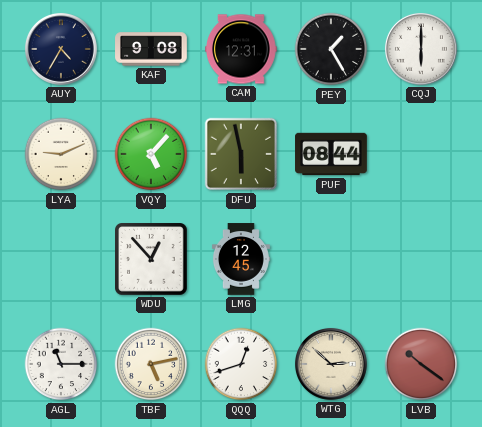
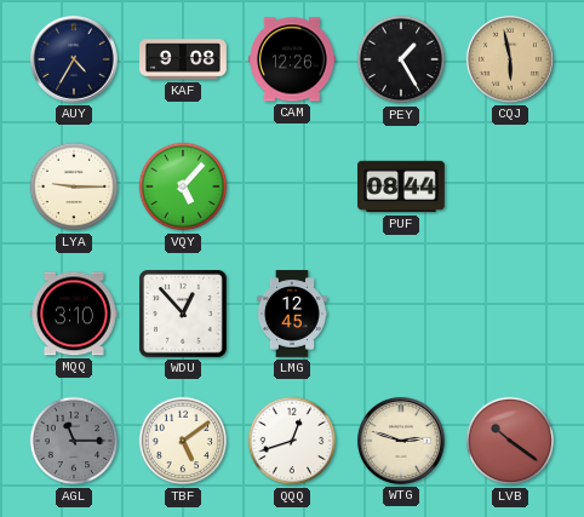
CAM: 12:31 -> 12:26 (293, 59)
CQJ: 6:00 -> 5:58 (510, 59)
CQJ dial: white -> champagne (510, 59)
LYA: 9:11 -> 9:15 (74, 186)
DFU: 5:58 -> none (241, 154)
MQQ: none -> 3:10 (75, 314)
AGL dial: white -> grey (74, 441)
TBF: 5:13 -> 5:09 (183, 441)
WTG: 2:52 -> 2:48 (401, 441)
